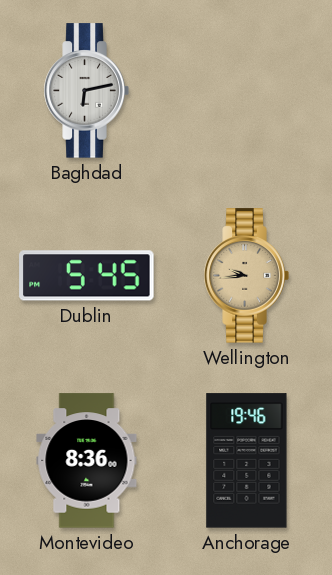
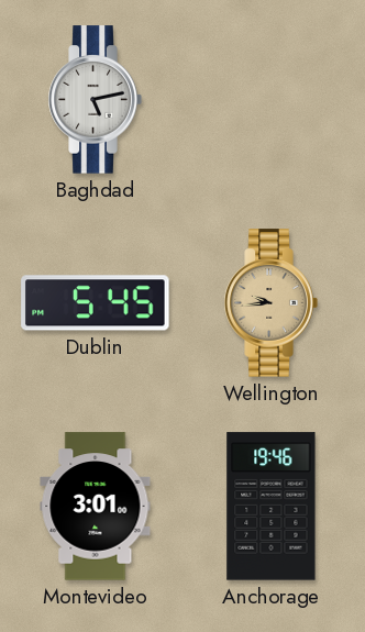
Baghdad: 6:13 -> 5:13 (95, 100)
Montevideo: 8:36 -> 3:01 (96, 507)
